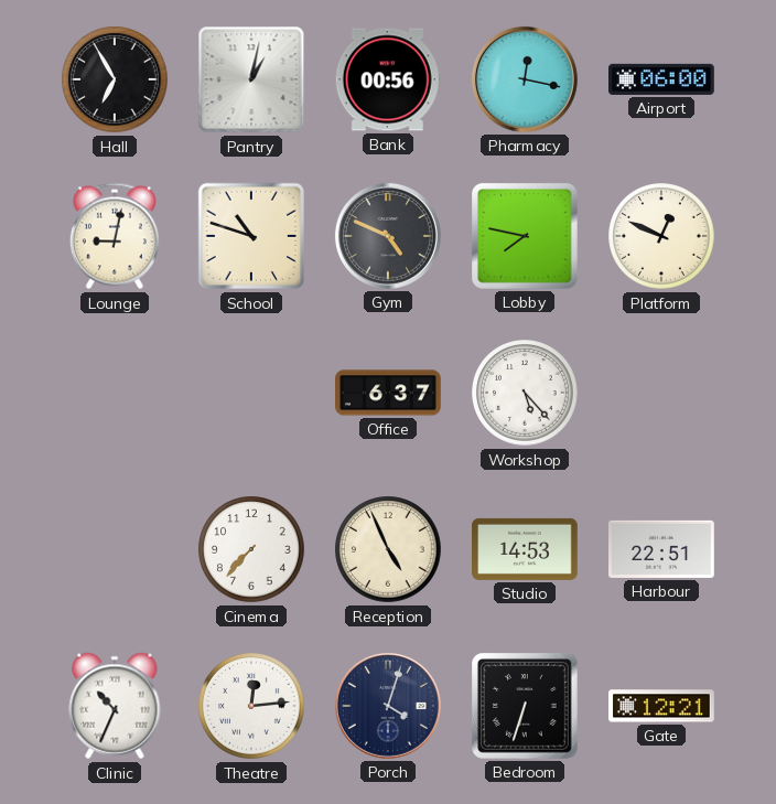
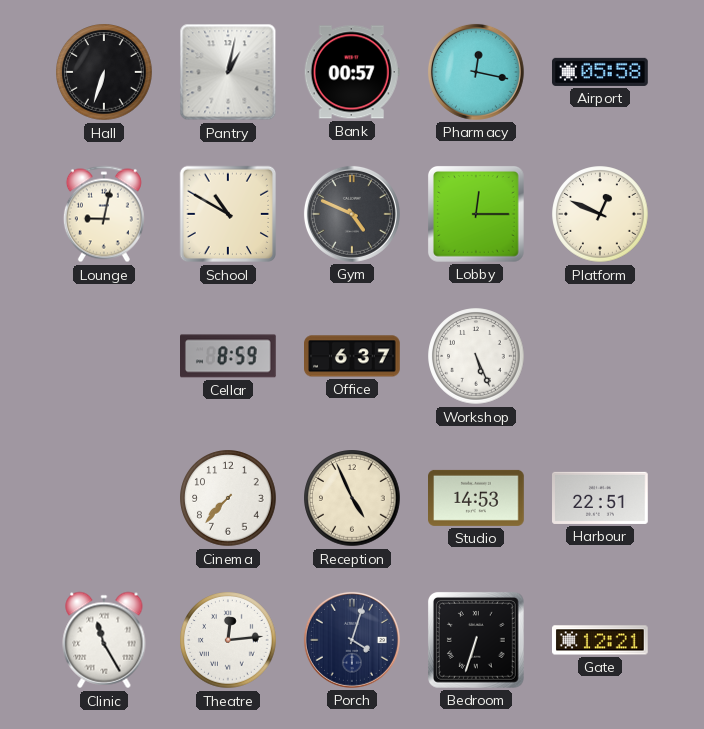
Hall: 6:55 -> 6:33 (104, 72)
Bank: 00:56 -> 00:57 (352, 72)
Airport: 06:00 -> 05:58 (601, 72)
School: 10:48 -> 10:50 (228, 214)
Lobby: 7:47 -> 12:15 (476, 214)
Cellar: none -> 8:59 (229, 356)
Workshop: 5:23 -> 5:26 (476, 356)
Clinic: 10:34 -> 11:25 (104, 640)
